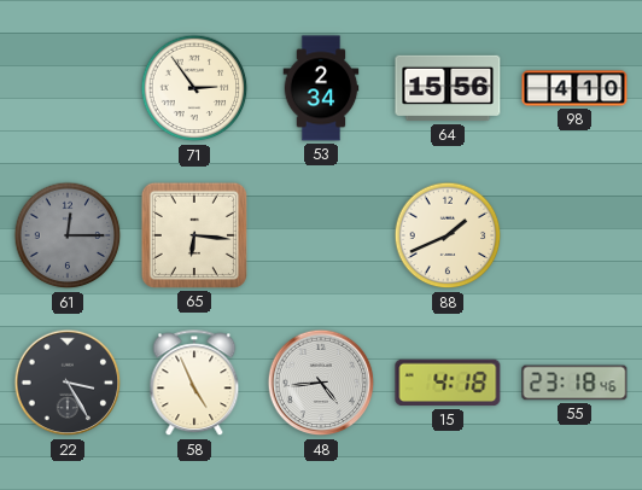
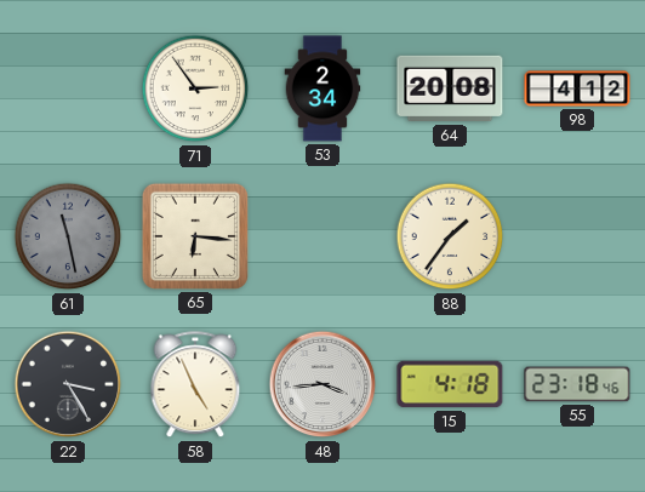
64: 15:56 -> 20:08 (450, 88)
98: 4:10 -> 4:12 (577, 88)
61: 12:15 -> 11:28 (68, 236)
88: 1:41 -> 1:36 (450, 236)
48: 4:44 -> 3:44 (322, 384)
